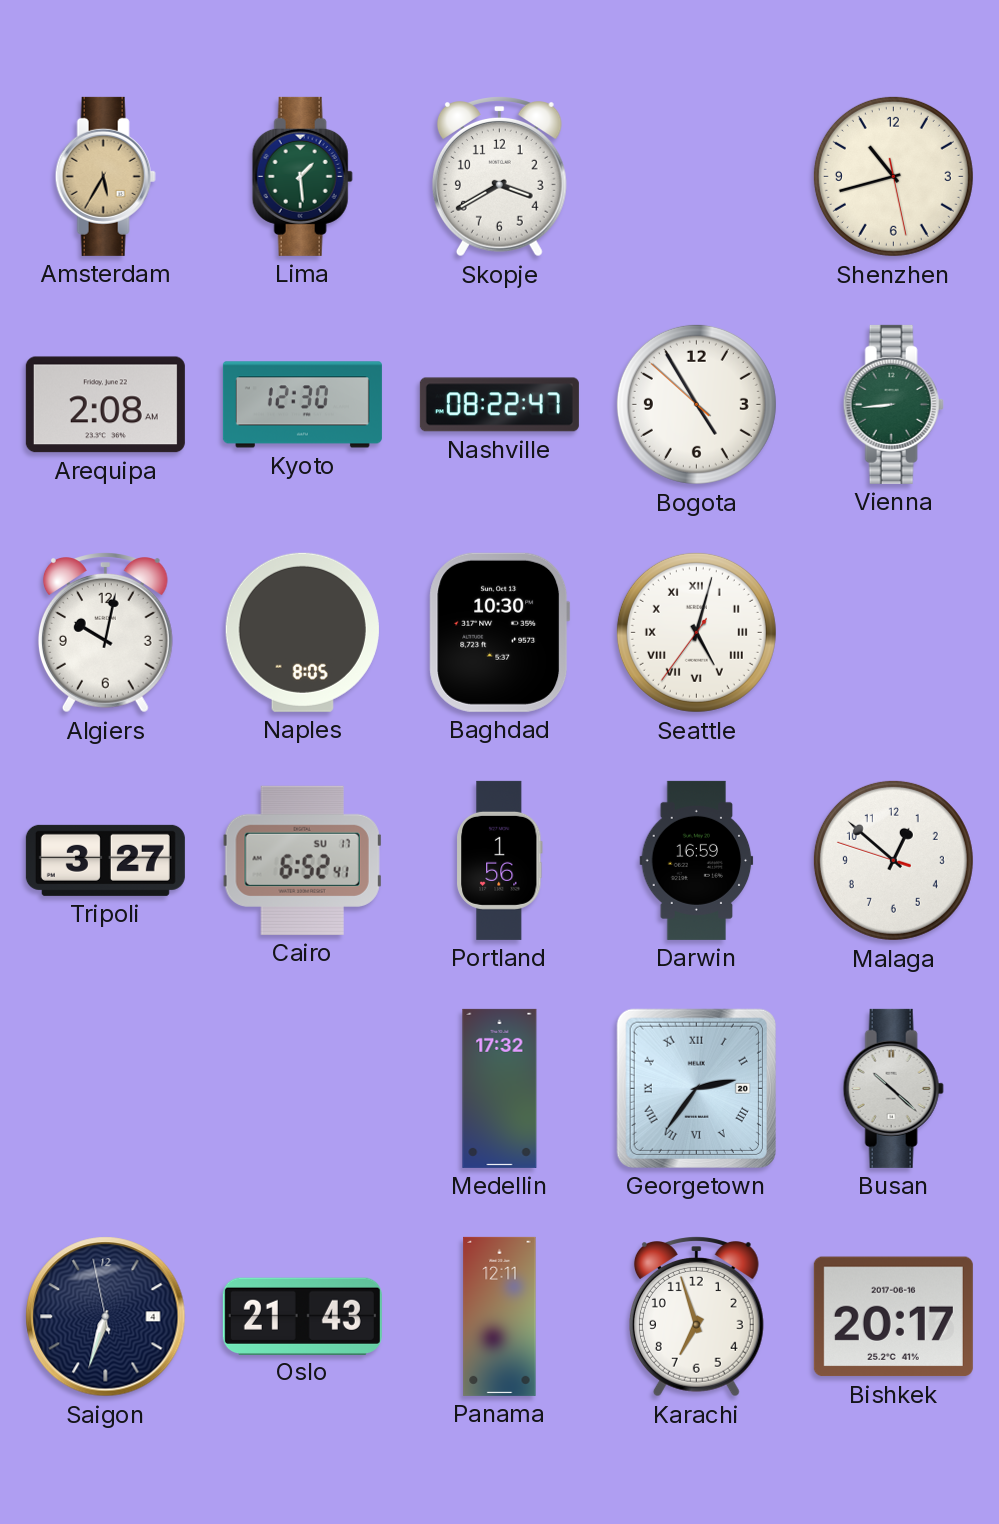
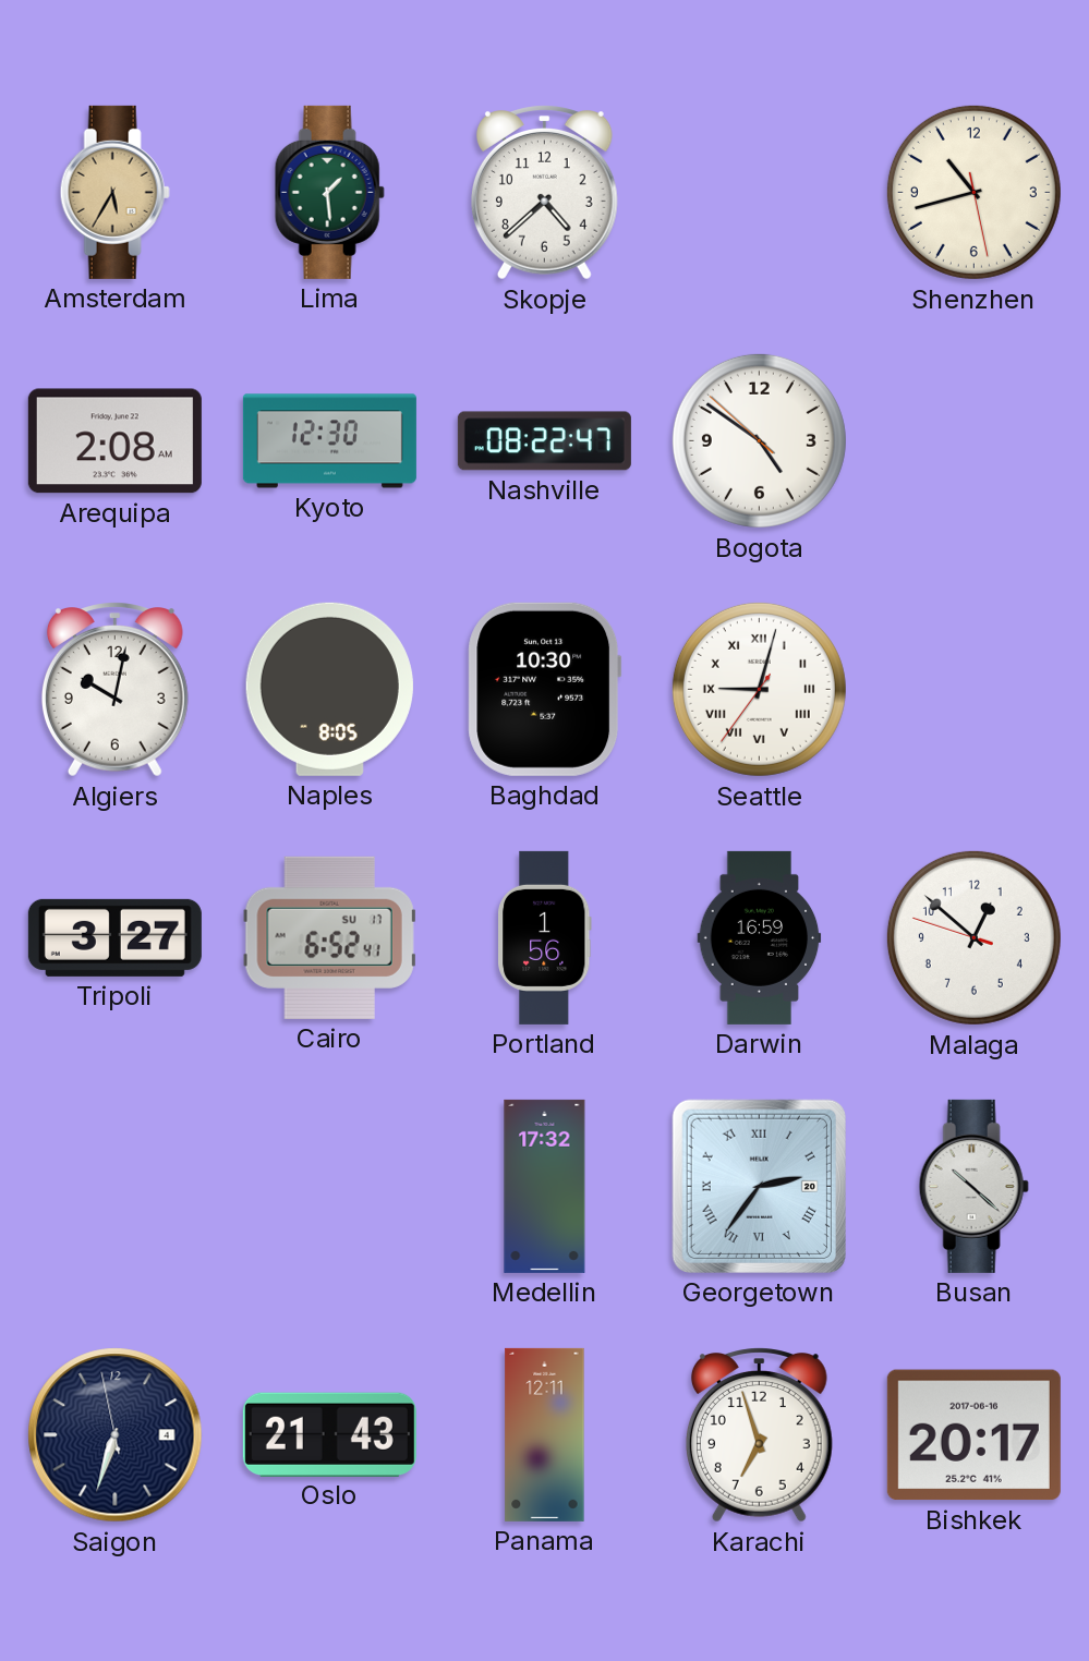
Skopje: 3:40 -> 4:38 (544, 193)
Bogota: 4:54 -> 4:50 (759, 440)
Vienna: 8:44 -> none (893, 404)
Seattle: 5:02 -> 9:02 (759, 689)
